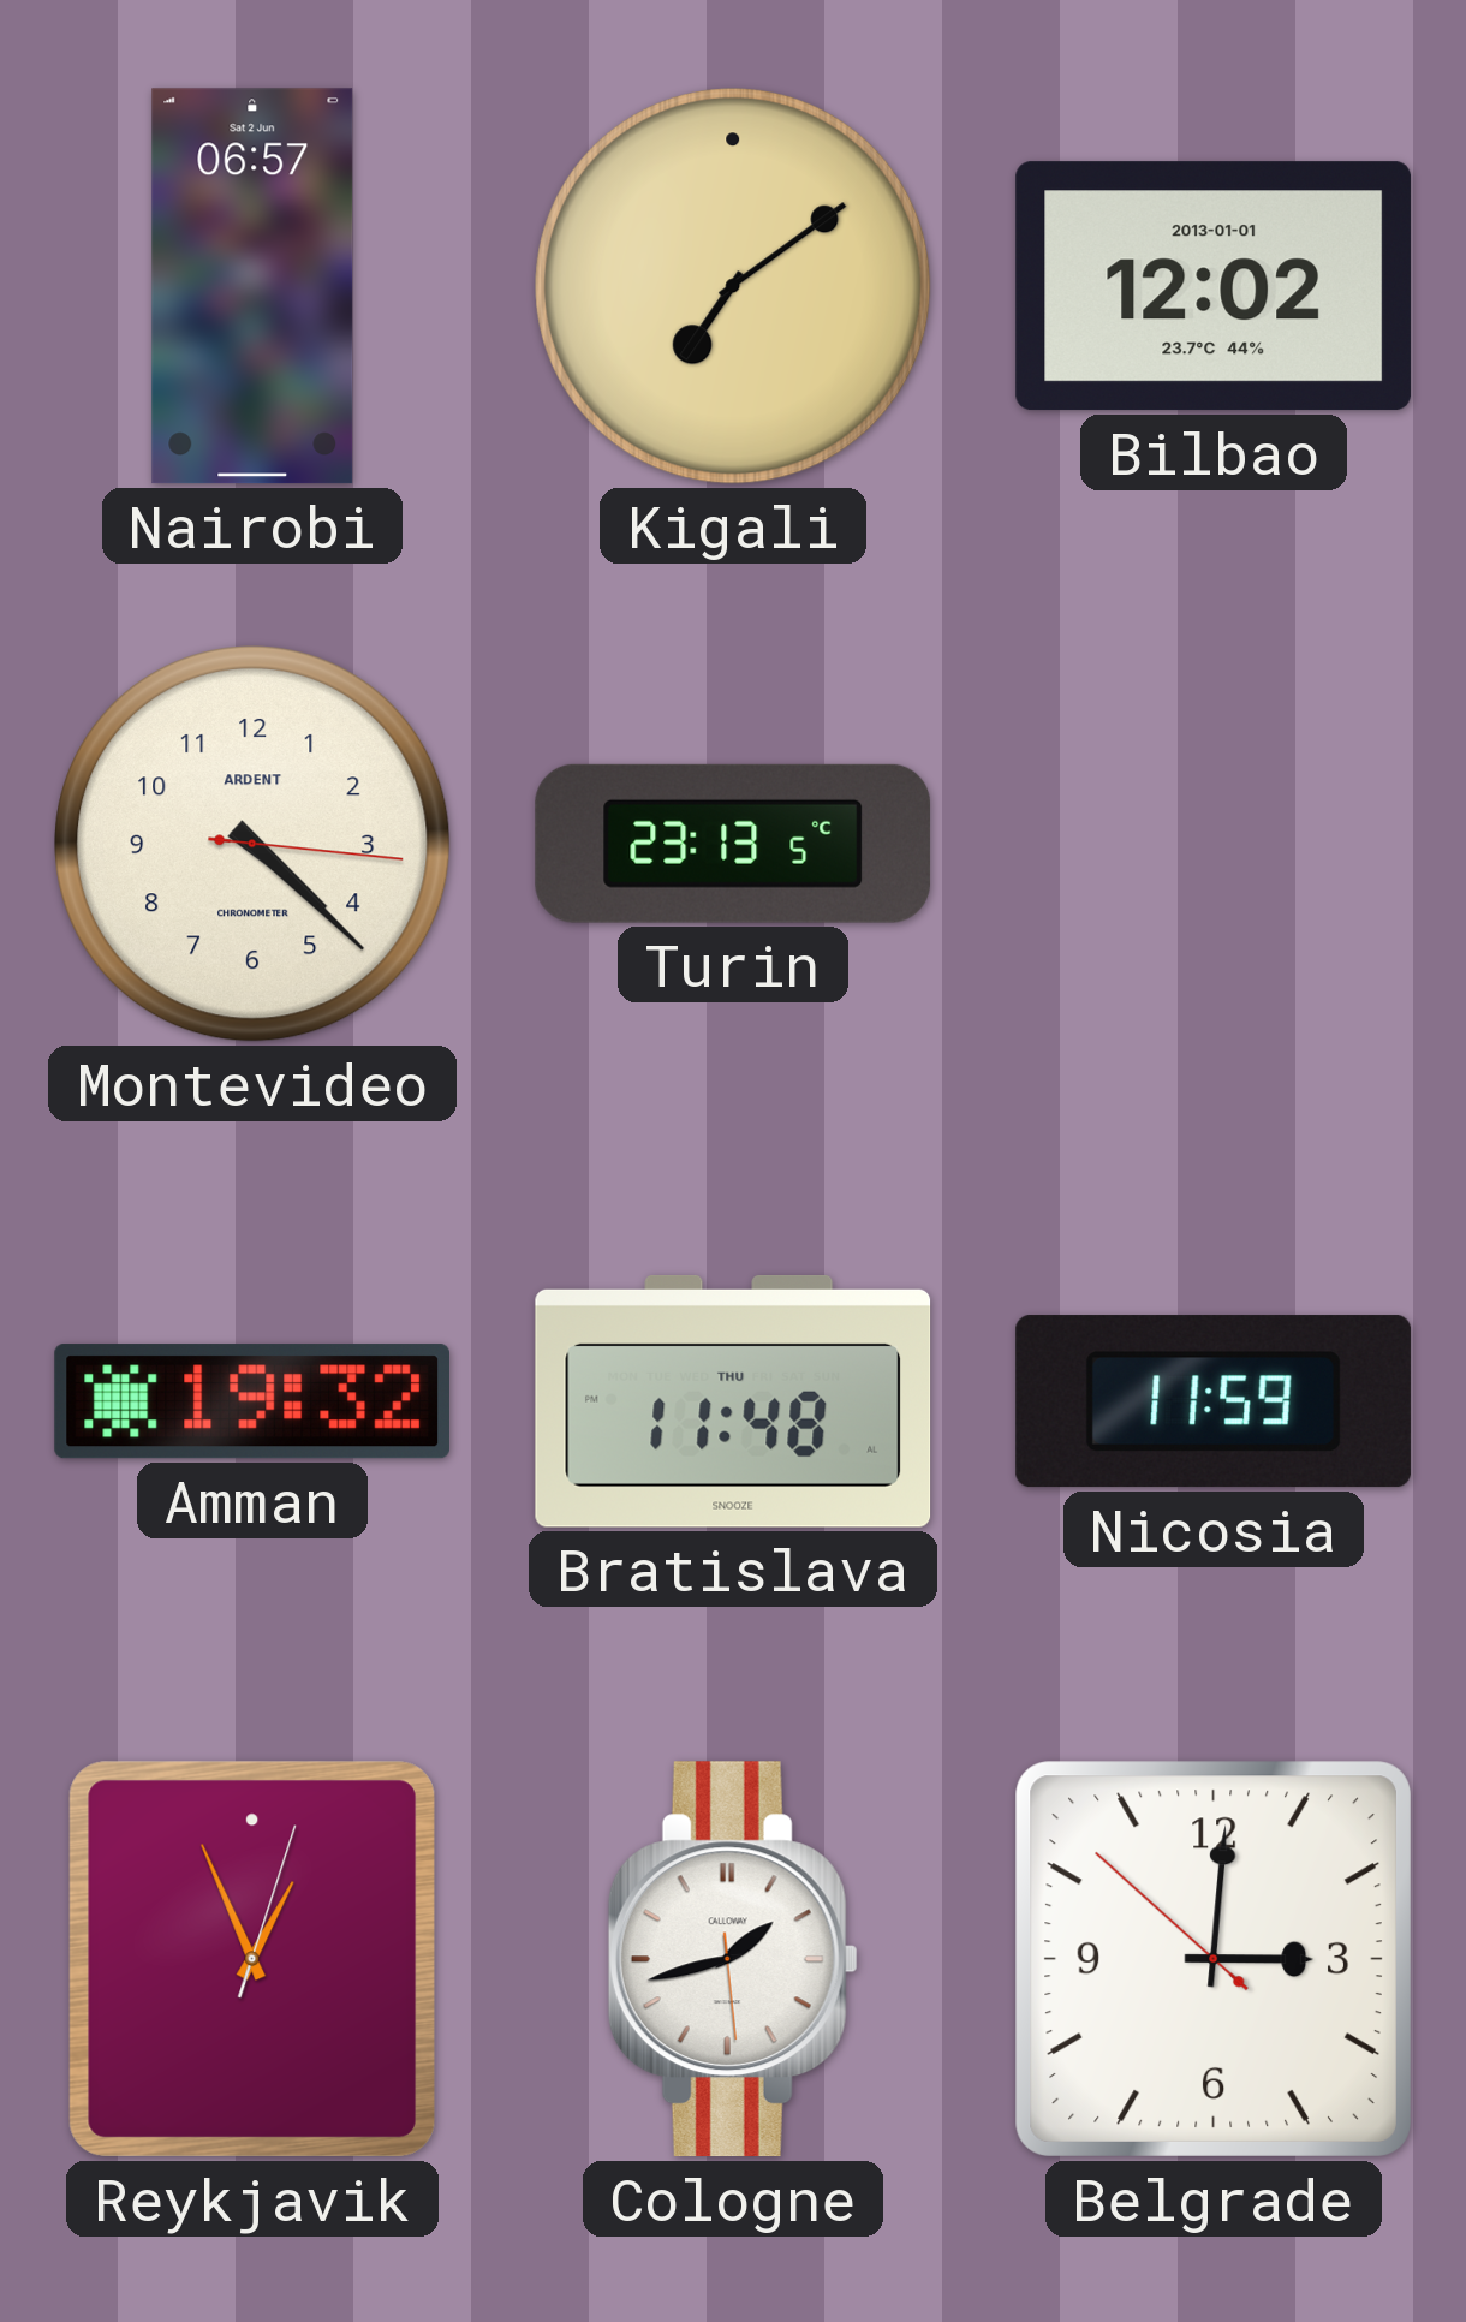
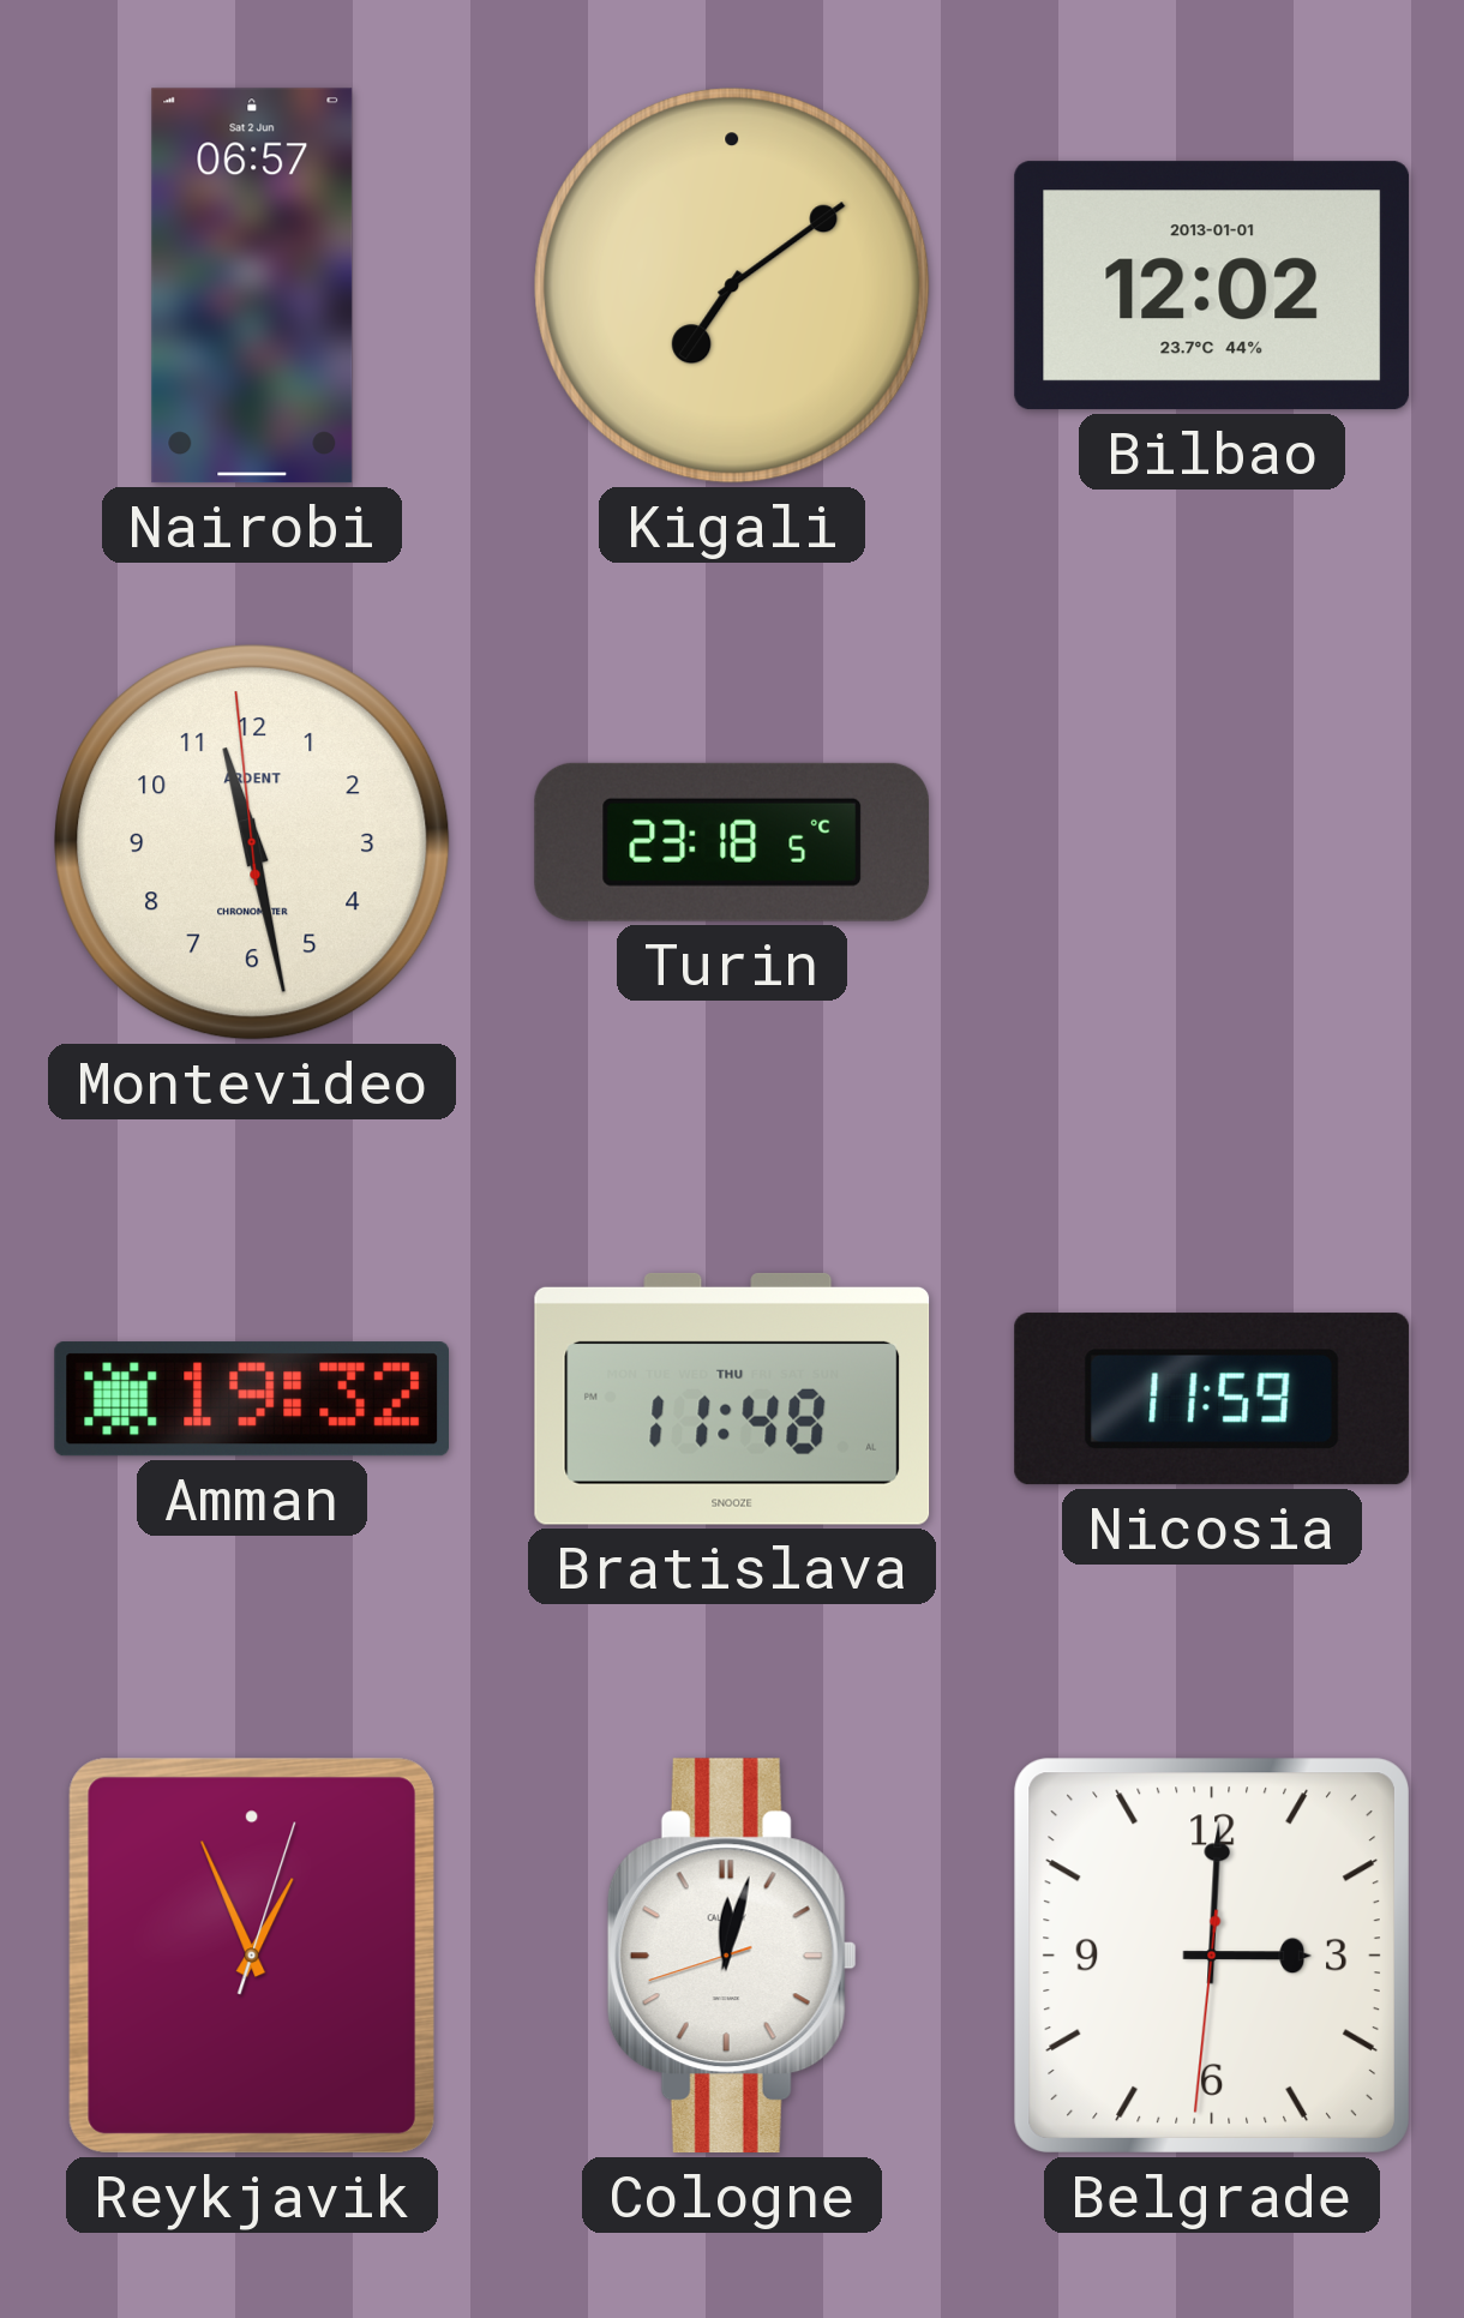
Montevideo: 4:22 -> 11:27 (252, 842)
Turin: 23:13 -> 23:18 (732, 842)
Cologne: 1:42 -> 12:02 (732, 1956)
Belgrade: 3:00:52 -> 3:00:31 (1212, 1956)
